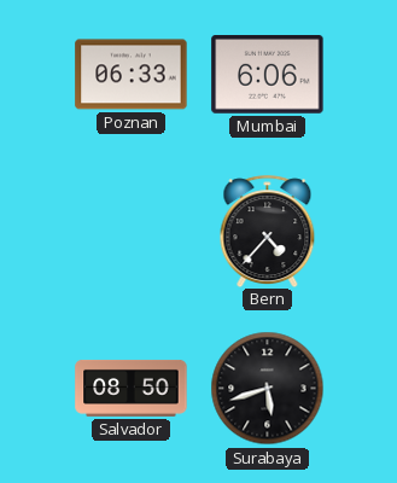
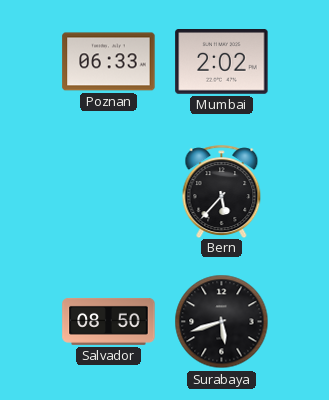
Mumbai: 6:06 -> 2:02 (222, 62)
Bern: 4:37 -> 5:37 (222, 191)
